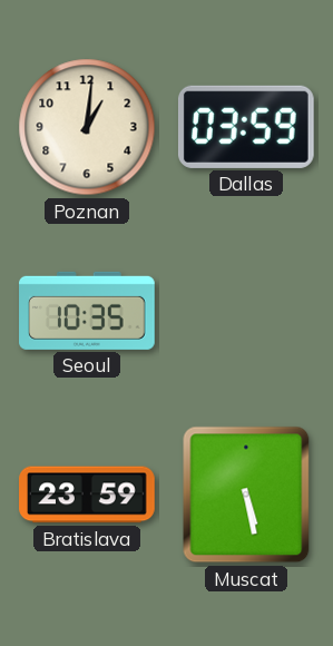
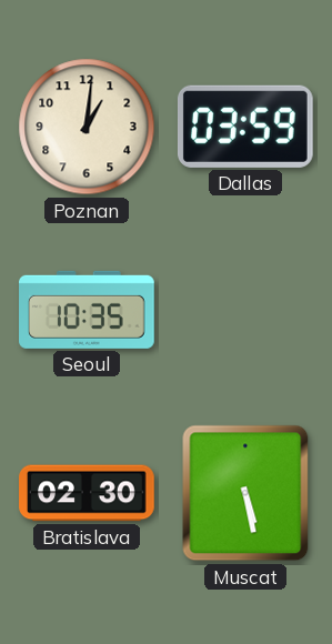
Bratislava: 23:59 -> 02:30 (87, 493)
